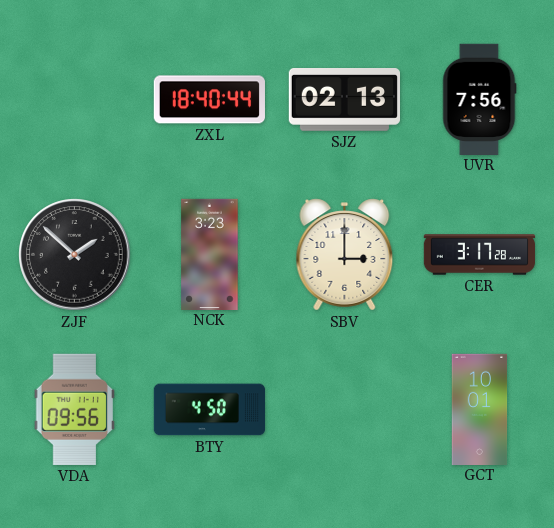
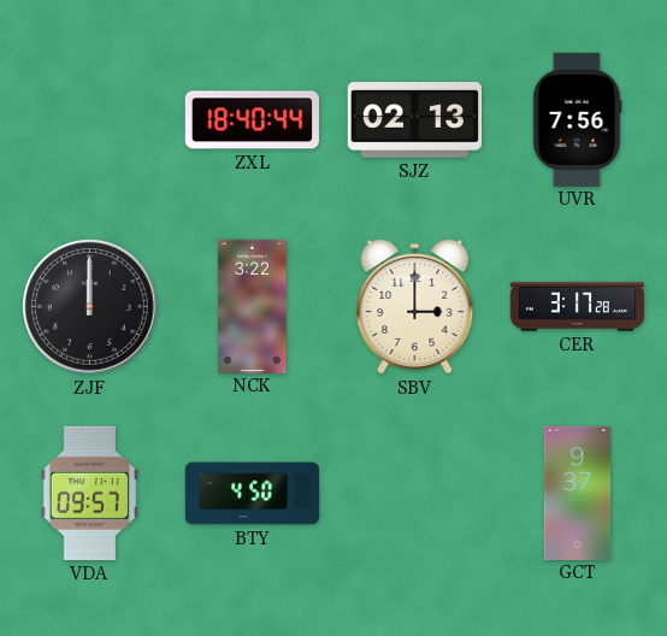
ZJF: 1:52 -> 12:00 (90, 307)
NCK: 3:23 -> 3:22 (253, 306)
VDA: 09:56 -> 09:57 (89, 493)
GCT: 10:01 -> 9:37 (578, 493)
